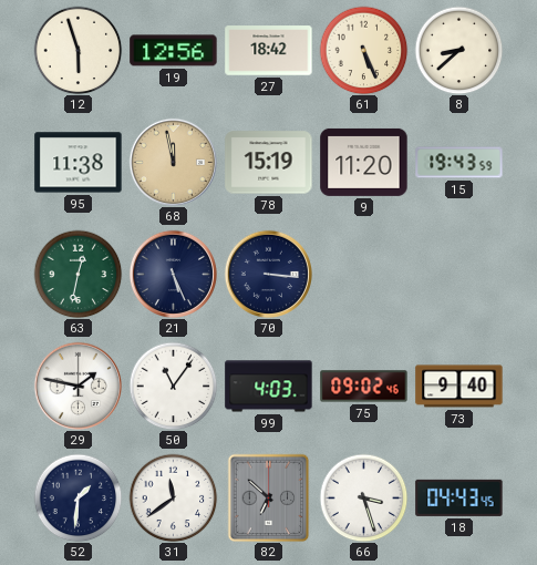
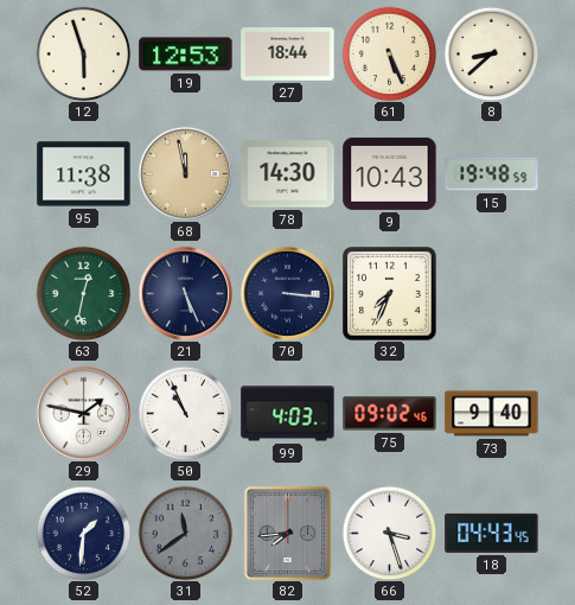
19: 12:56 -> 12:53 (186, 55)
27: 18:42 -> 18:44 (288, 55)
78: 15:19 -> 14:30 (288, 174)
9: 11:20 -> 10:43 (390, 173)
15: 19:43 -> 19:48 (492, 174)
32: none -> 7:34 (390, 294)
50: 11:06 -> 10:56 (185, 413)
31 dial: white -> grey (185, 533)
82: 6:52 -> 7:44 (288, 533)
